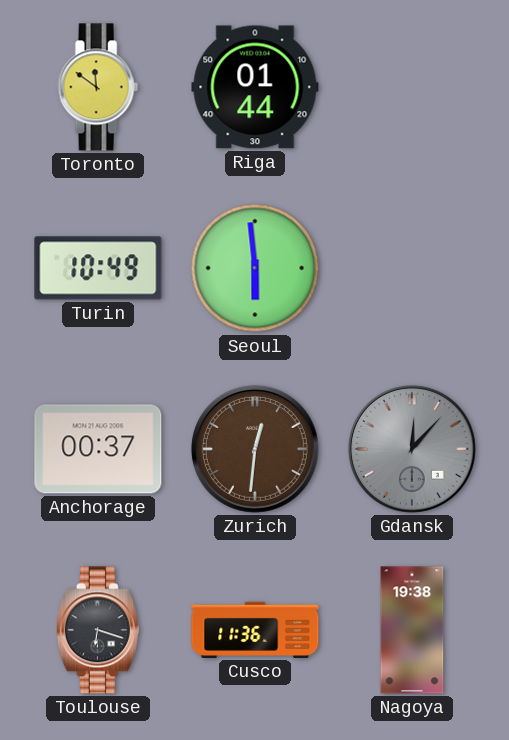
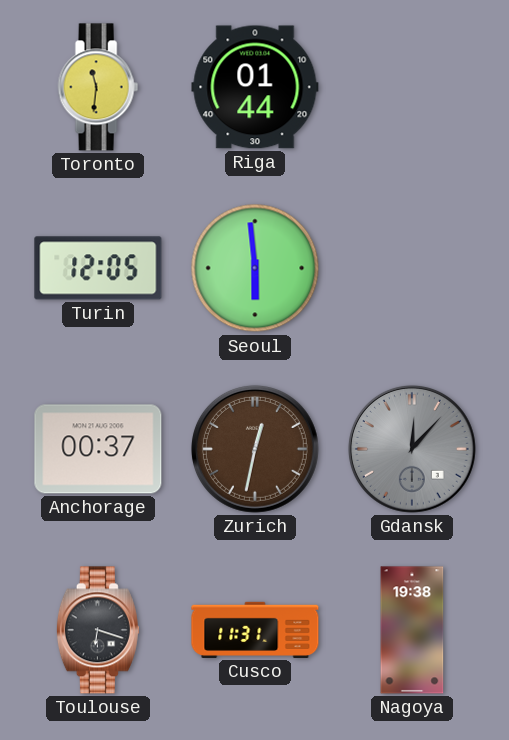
Toronto: 11:51 -> 11:31 (98, 87)
Turin: 10:49 -> 12:05 (98, 268)
Zurich: 12:31 -> 12:32 (255, 449)
Cusco: 11:36 -> 11:31 (255, 630)
